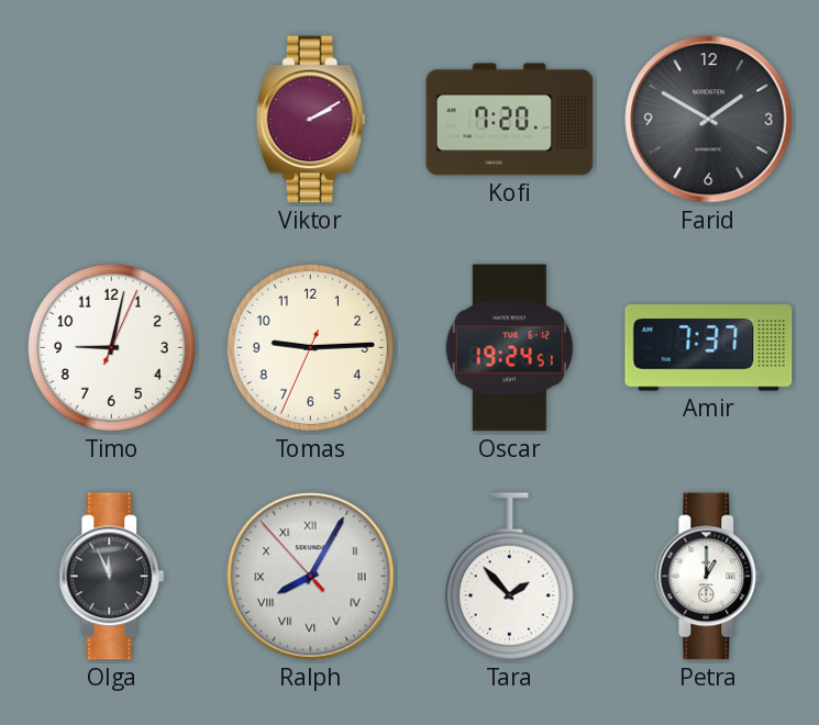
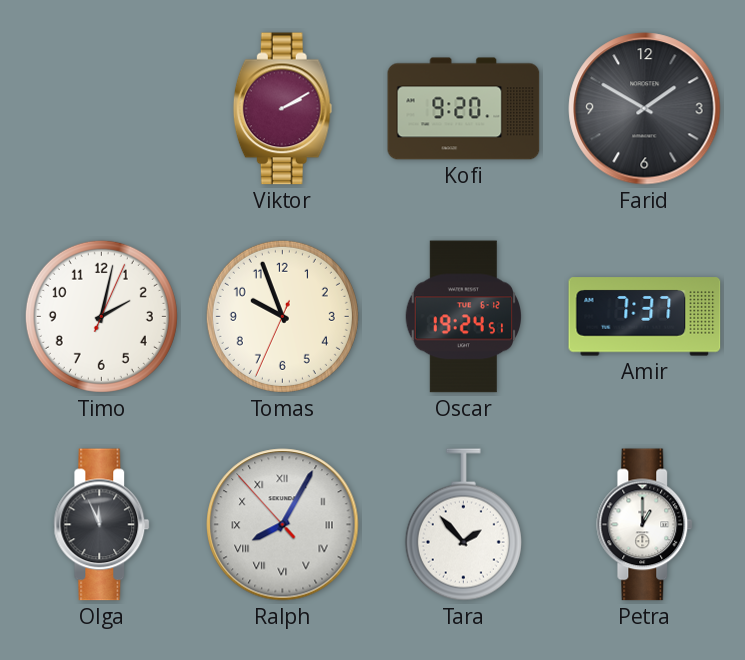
Kofi: 7:20 -> 9:20 (464, 109)
Timo: 9:02 -> 2:02 (101, 316)
Tomas: 9:14 -> 9:56 (282, 316)
